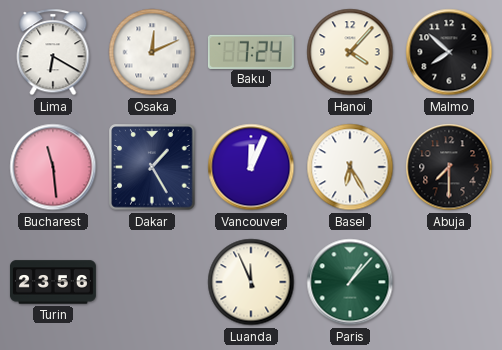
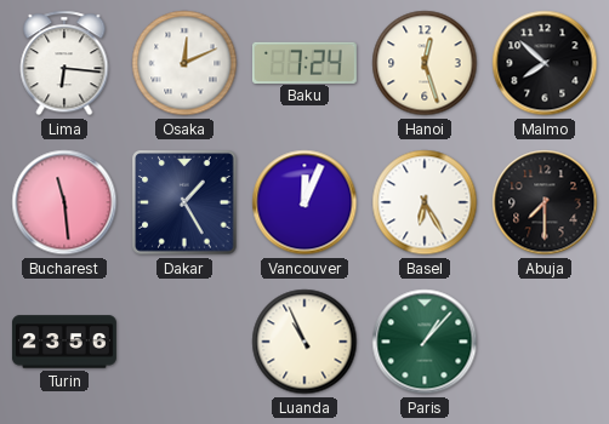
Lima: 6:20 -> 6:16 (64, 63)
Hanoi: 4:07 -> 12:27 (425, 63)
Luanda: 11:56 -> 10:56 (304, 342)
